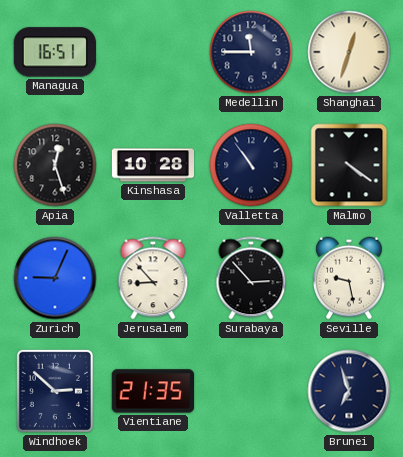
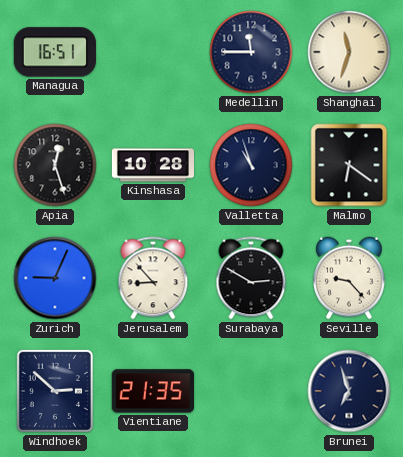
Shanghai: 12:33 -> 11:33 (349, 52)
Valletta: 10:54 -> 10:57 (251, 165)
Malmo: 4:21 -> 6:21 (349, 165)
Surabaya: 2:53 -> 2:50 (251, 278)
Seville: 9:28 -> 9:23 (349, 278)
